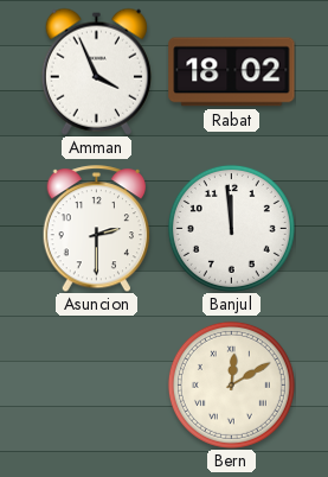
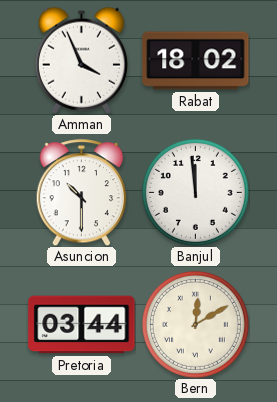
Asuncion: 2:30 -> 10:30 (82, 193)
Pretoria: none -> 03:44 (82, 325)
